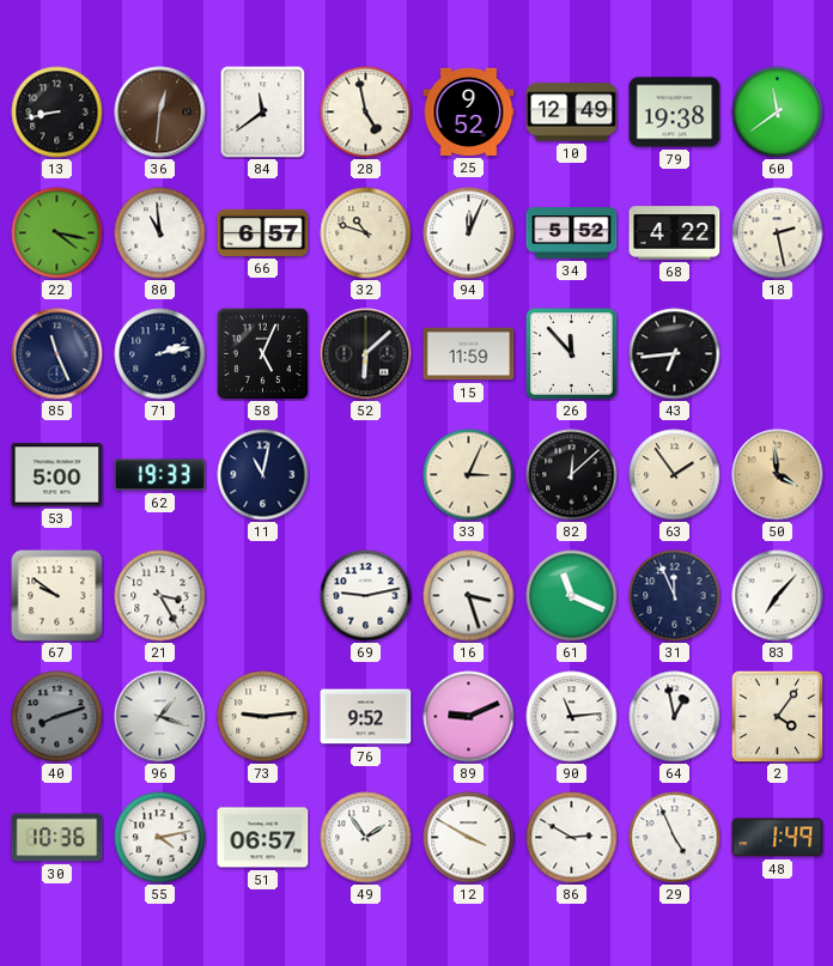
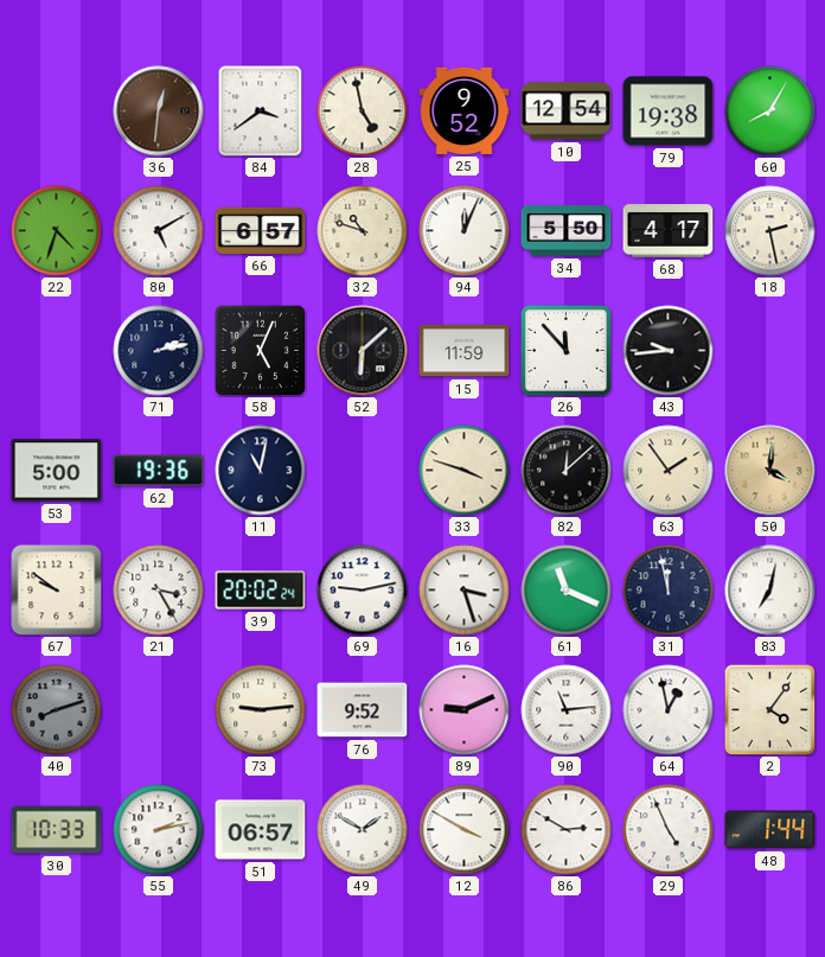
13: 8:43 -> none (57, 113)
84: 11:39 -> 3:39 (261, 110)
10: 12:49 -> 12:54 (567, 111)
60: 11:39 -> 8:05 (770, 111)
22: 4:17 -> 4:33 (57, 231)
80: 10:59 -> 5:10 (159, 231)
34: 5:52 -> 5:50 (567, 231)
68: 4:22 -> 4:17 (669, 231)
85: 11:26 -> none (57, 354)
43: 6:44 -> 9:44 (669, 351)
62: 19:33 -> 19:36 (159, 471)
33: 3:04 -> 3:48 (465, 471)
50: 3:59 -> 4:01 (770, 471)
39: none -> 20:02 (261, 591)
31: 11:56 -> 11:58 (669, 591)
83: 7:07 -> 7:02 (770, 591)
96: 1:18 -> none (160, 717)
30: 10:36 -> 10:33 (57, 830)
55: 4:13 -> 2:13 (159, 830)
49: 1:54 -> 1:50 (363, 830)
48: 1:49 -> 1:44 (770, 830)
